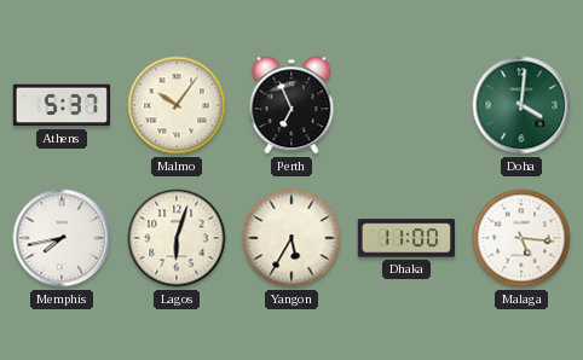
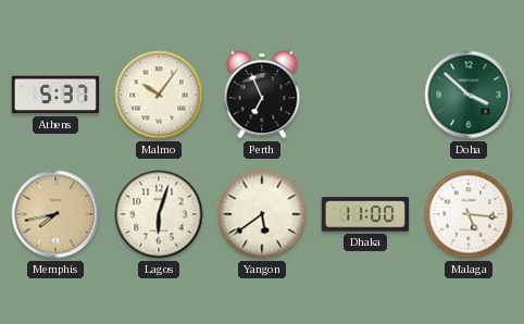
Doha: 4:01 -> 3:52 (469, 95)
Memphis dial: white -> champagne (55, 214)
Yangon: 5:35 -> 5:39 (262, 214)
